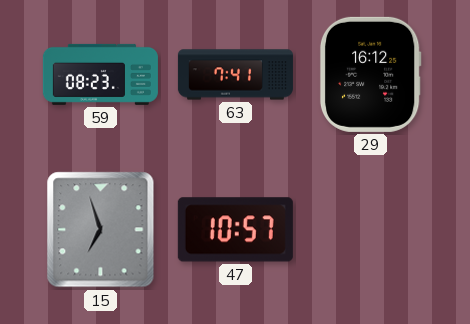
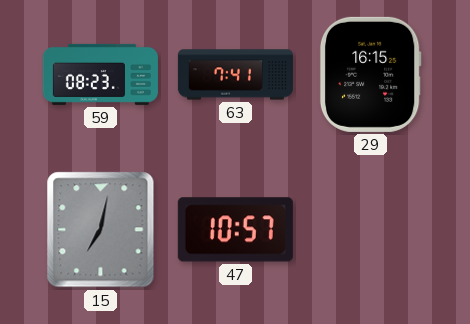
29: 16:12 -> 16:15 (370, 74)
15: 6:57 -> 7:02 (101, 230)
